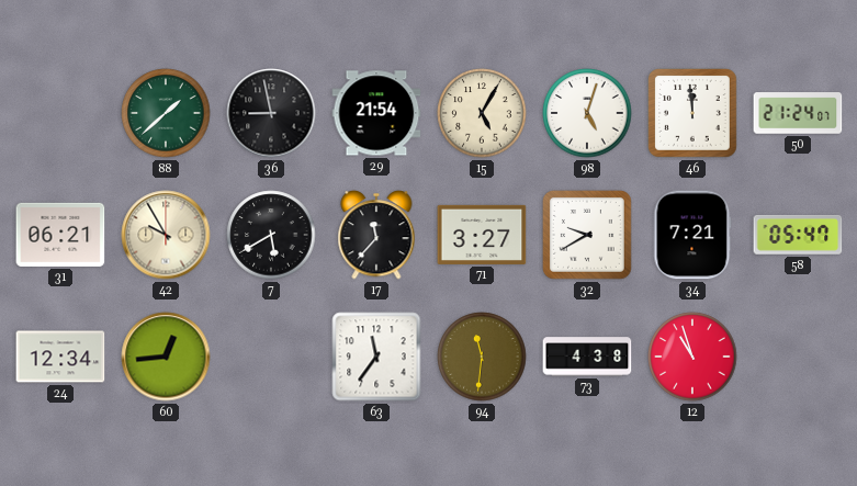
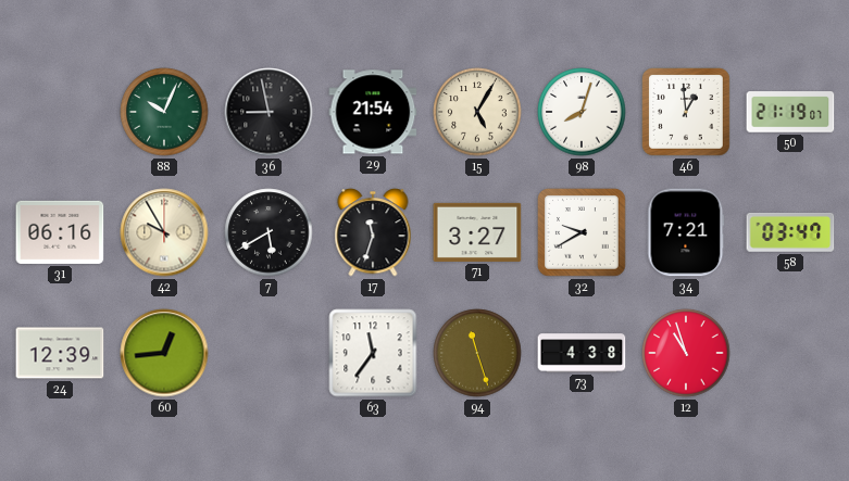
88: 1:38 -> 10:04 (164, 112)
98: 5:03 -> 8:03 (582, 112)
46: 11:59 -> 12:59 (687, 113)
50: 21:24 -> 21:19 (790, 112)
31: 06:21 -> 06:16 (60, 232)
17: 11:37 -> 11:33 (373, 232)
58: 05:47 -> 03:47 (790, 232)
24: 12:34 -> 12:39 (60, 353)
94: 11:31 -> 11:27 (477, 353)
